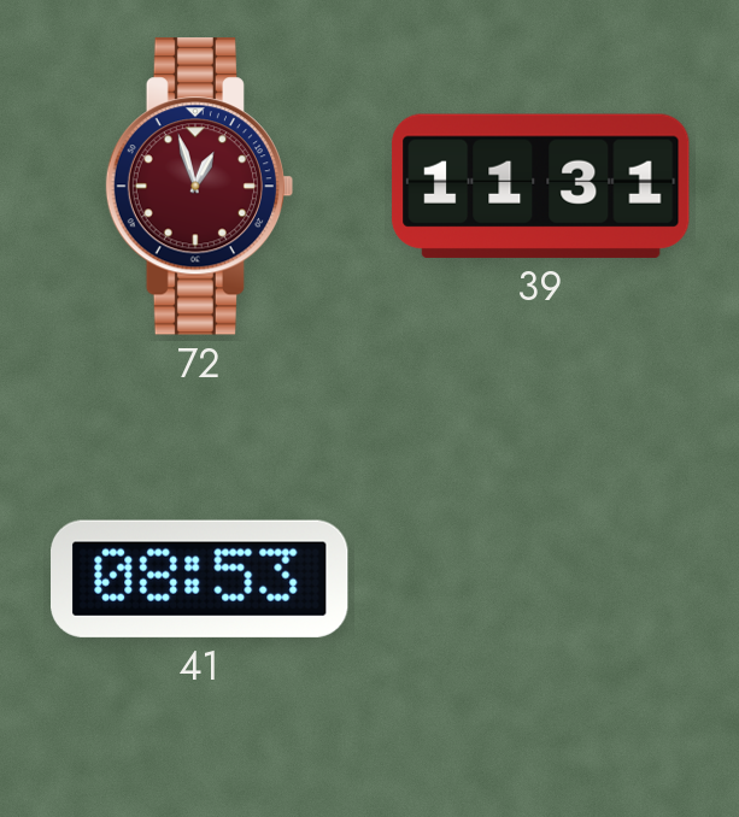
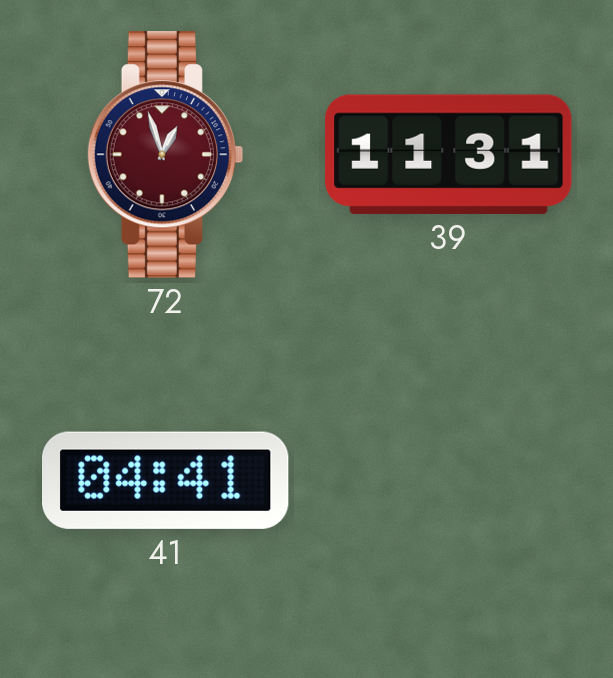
41: 08:53 -> 04:41 (166, 480)
